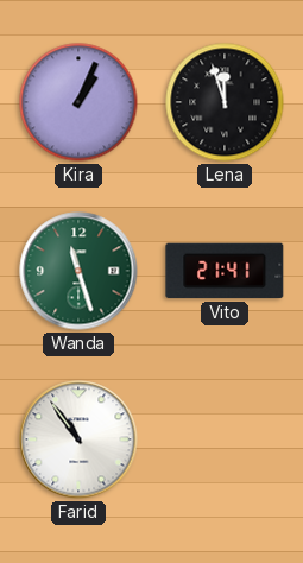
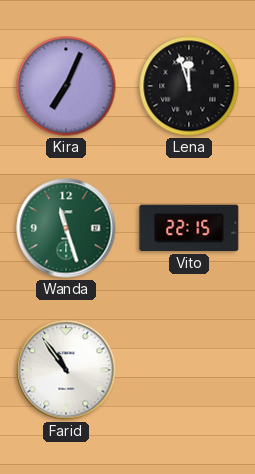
Kira: 1:04 -> 7:04 (66, 86)
Vito: 21:41 -> 22:15 (189, 228)
